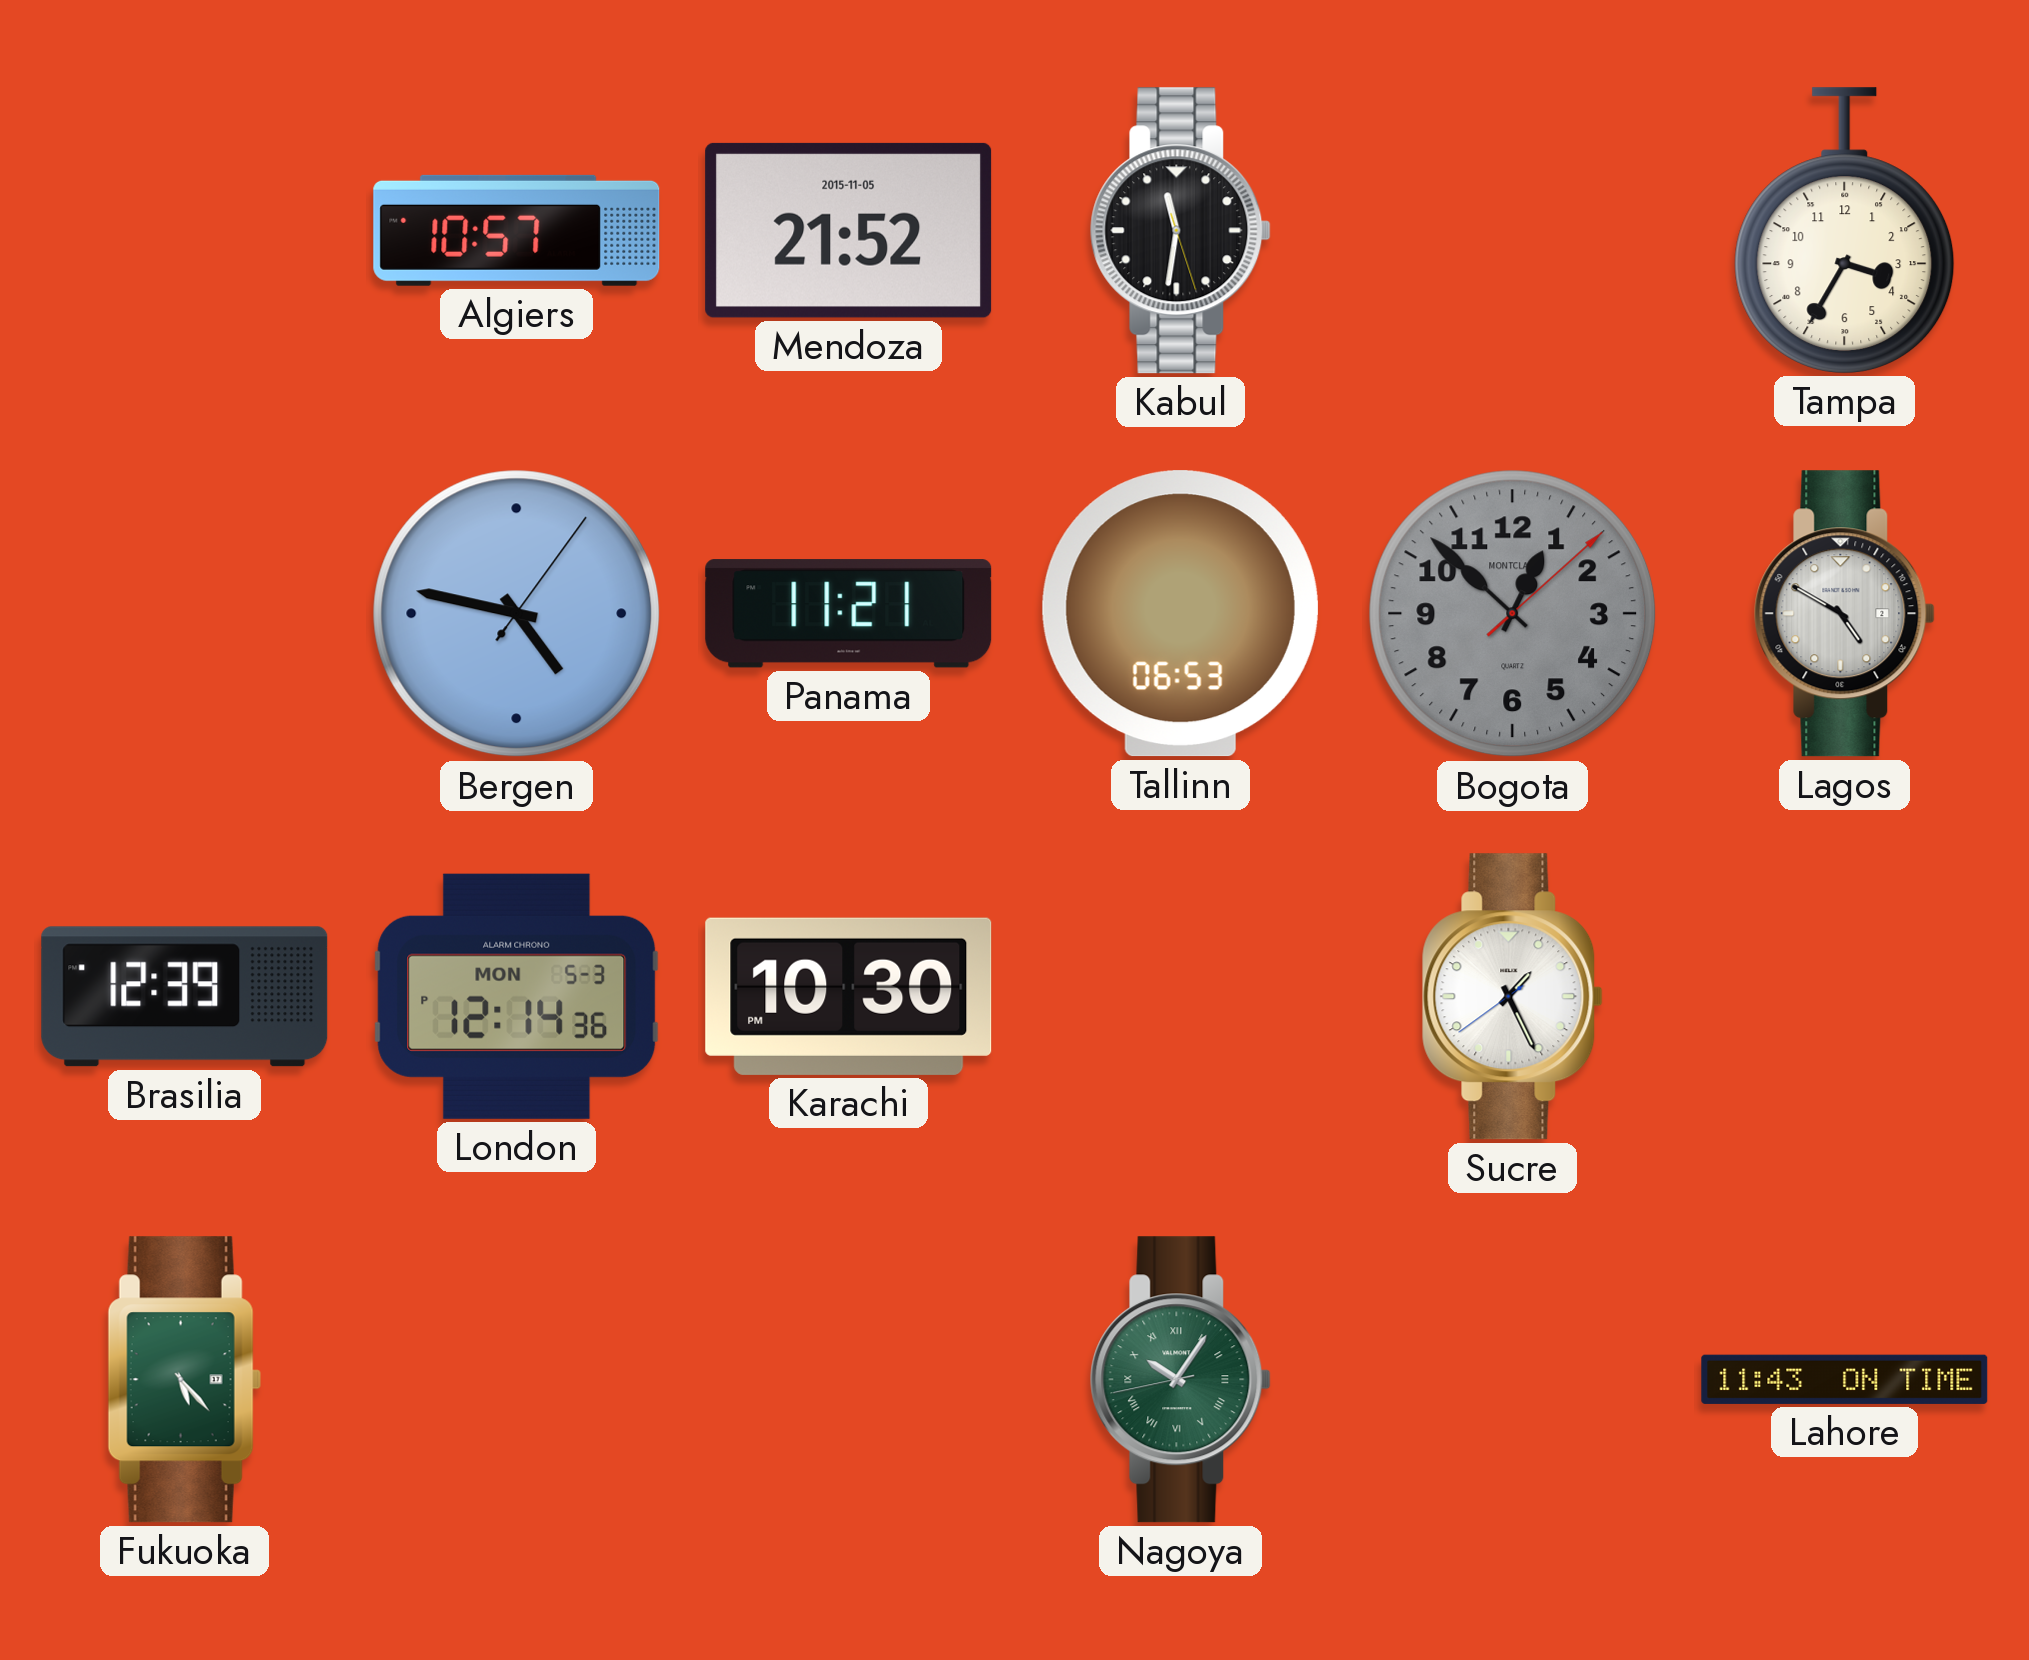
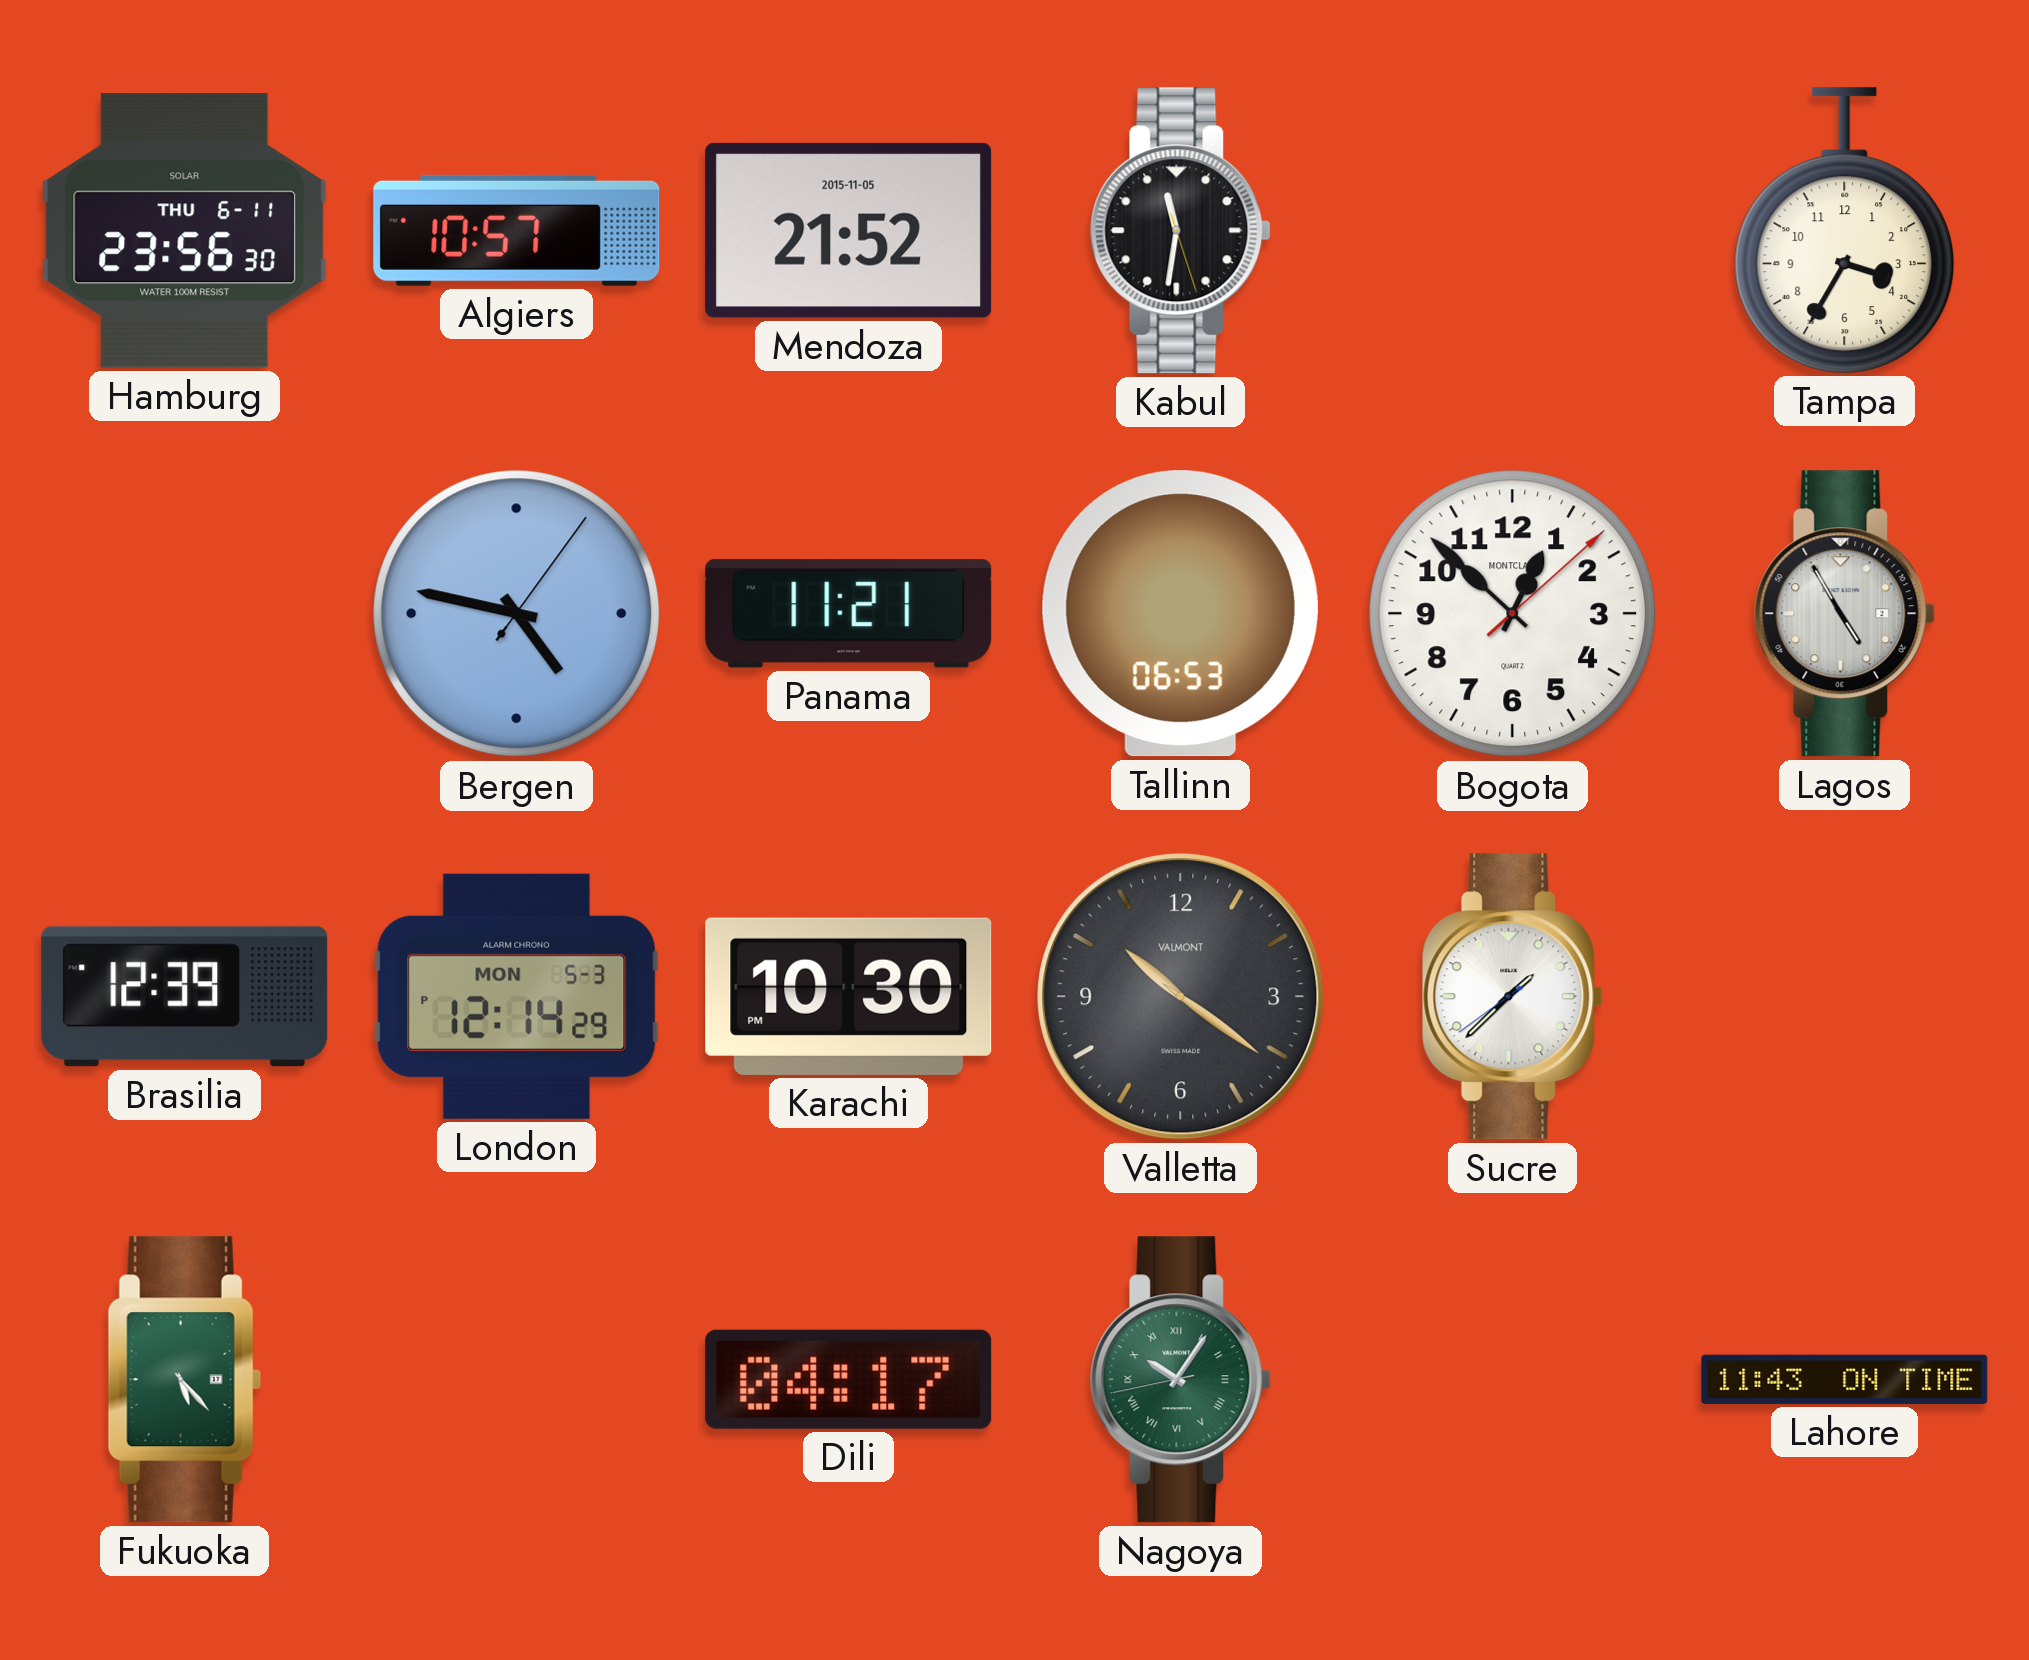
Hamburg: none -> 23:56 (185, 231)
Bogota dial: grey -> white (1513, 614)
Lagos: 4:50 -> 4:55 (1844, 614)
London: 12:14:36 PM -> 12:14:29 PM (517, 996)
Valletta: none -> 10:21 (1181, 997)
Sucre: 1:25 -> 1:37 (1512, 997)
Dili: none -> 04:17 (849, 1379)
